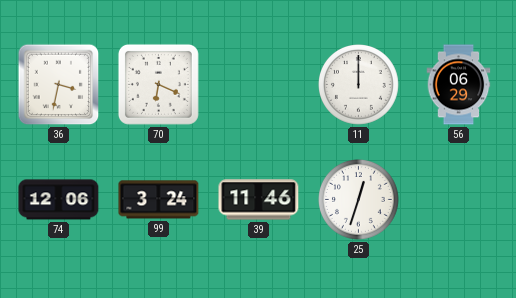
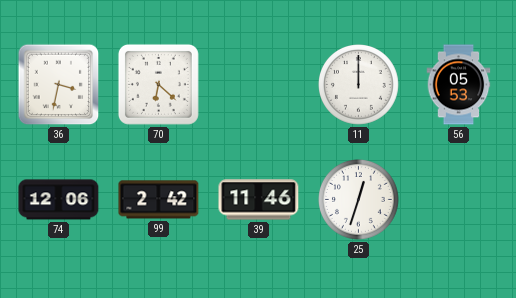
70: 6:19 -> 6:22 (158, 84)
56: 06:29 -> 05:53 (459, 85)
99: 3:24 -> 2:42 (159, 200)
